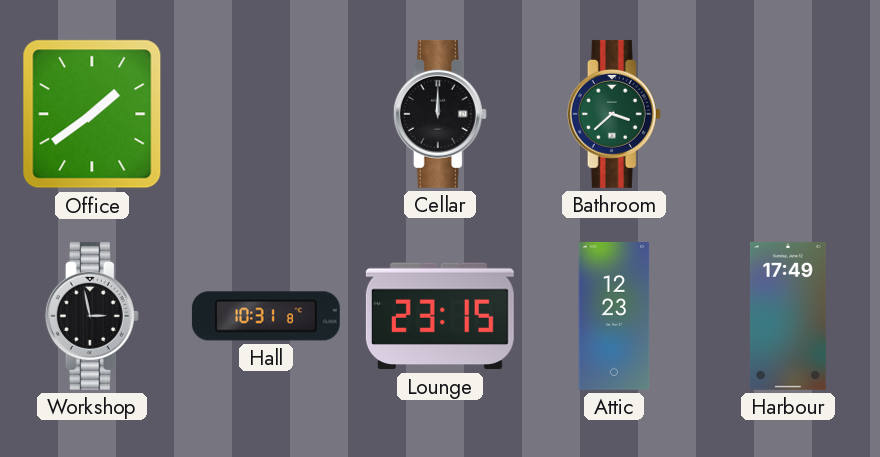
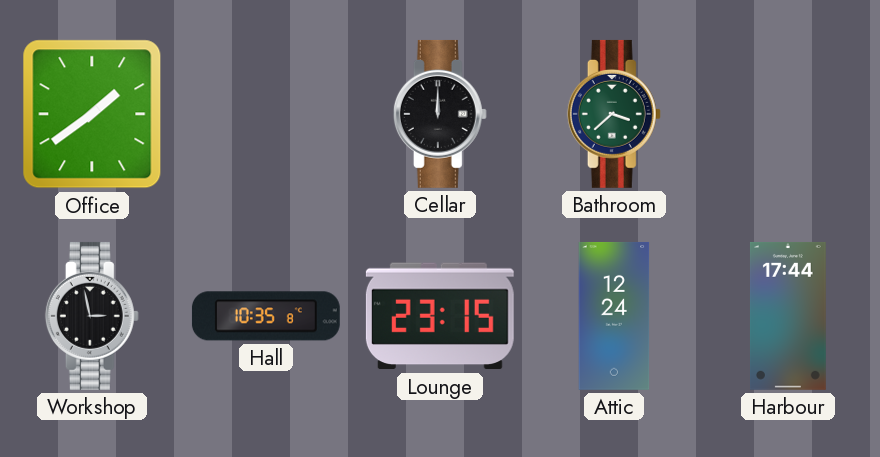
Hall: 10:31 -> 10:35 (266, 316)
Attic: 12:23 -> 12:24 (614, 316)
Harbour: 17:49 -> 17:44 (788, 316)
